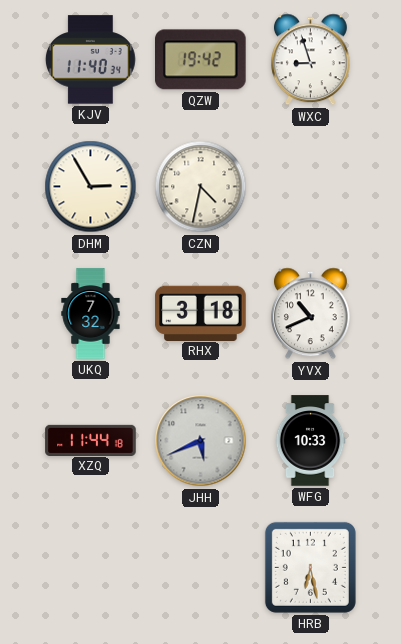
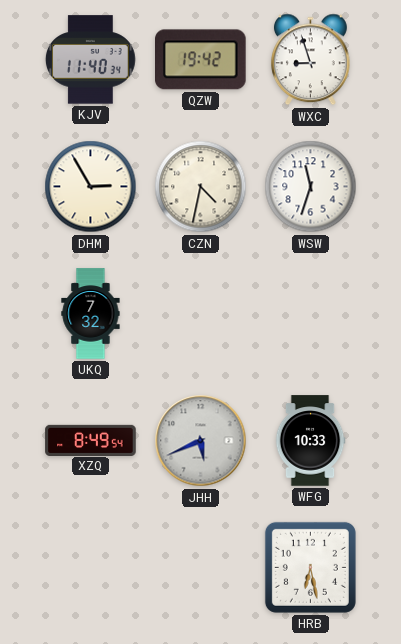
WSW: none -> 11:33 (311, 187)
RHX: 3:18 -> none (201, 313)
YVX: 10:41 -> none (310, 314)
XZQ: 11:44 -> 8:49 (91, 440)
